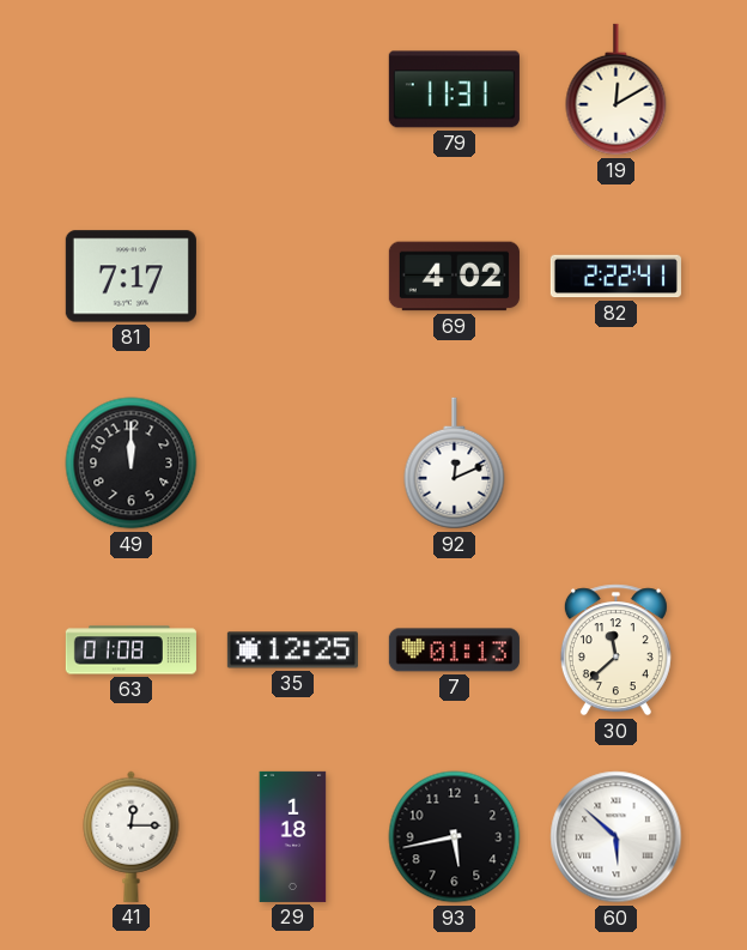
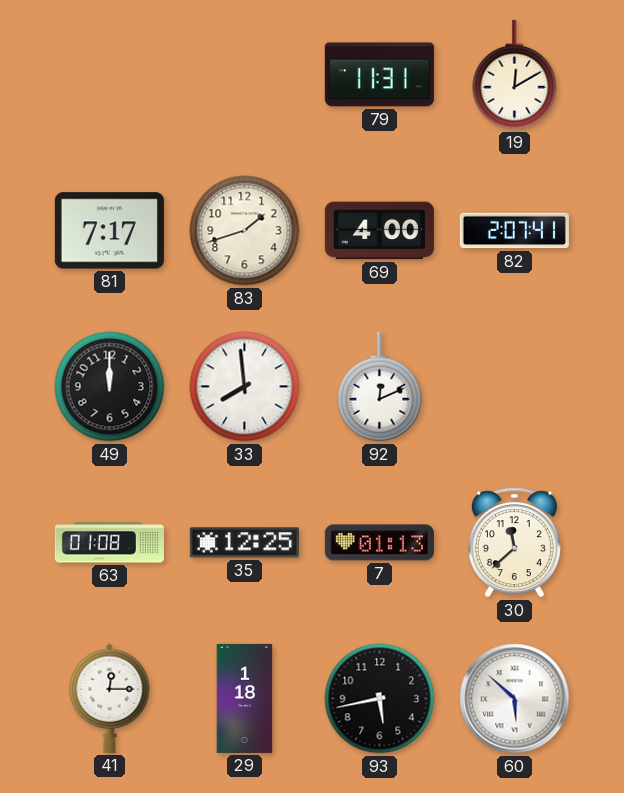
83: none -> 1:42 (245, 231)
69: 4:02 -> 4:00 (379, 231)
82: 2:22 -> 2:07 (514, 231)
33: none -> 7:59 (245, 387)
